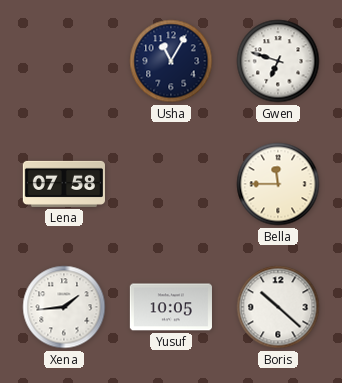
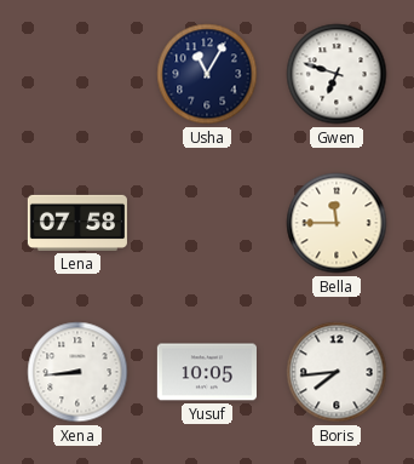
Xena: 1:44 -> 8:44 (77, 372)
Boris: 10:22 -> 7:44 (337, 372)
